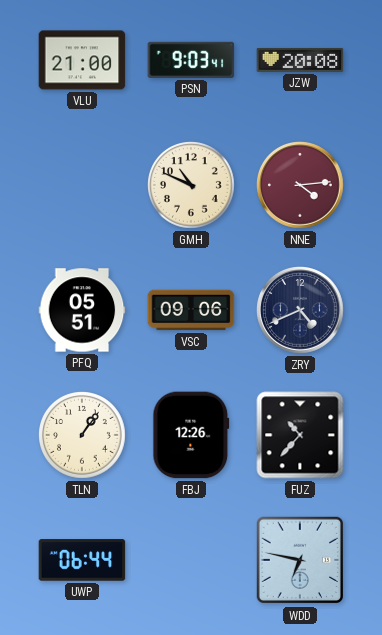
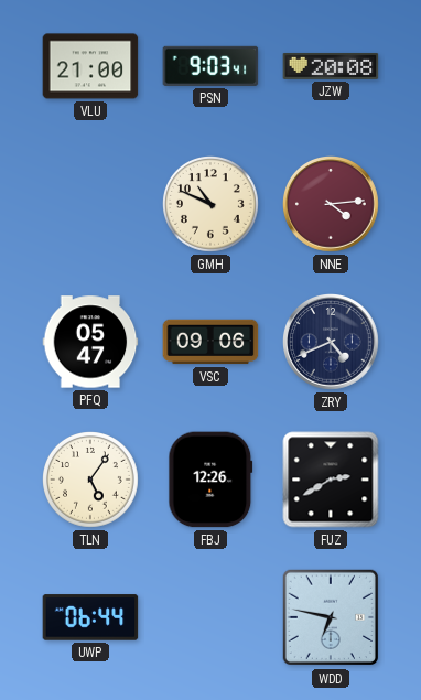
PFQ: 05:51 -> 05:47 (90, 342)
TLN: 1:06 -> 5:06 (91, 481)
FUZ: 10:37 -> 2:40 (331, 480)
